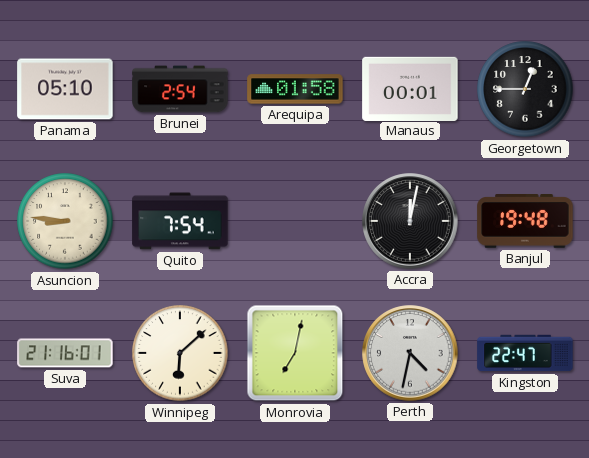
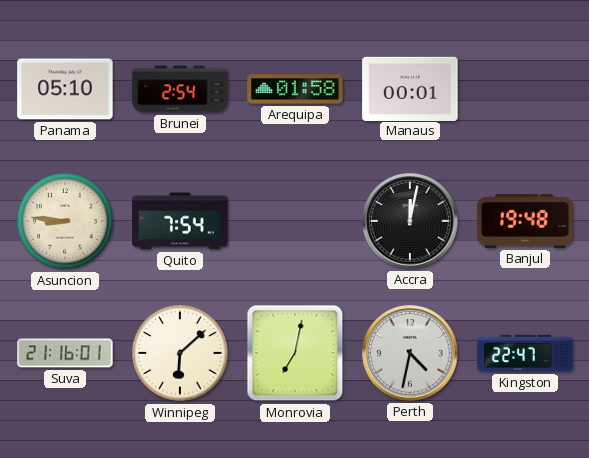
Georgetown: 12:45 -> none (525, 89)
